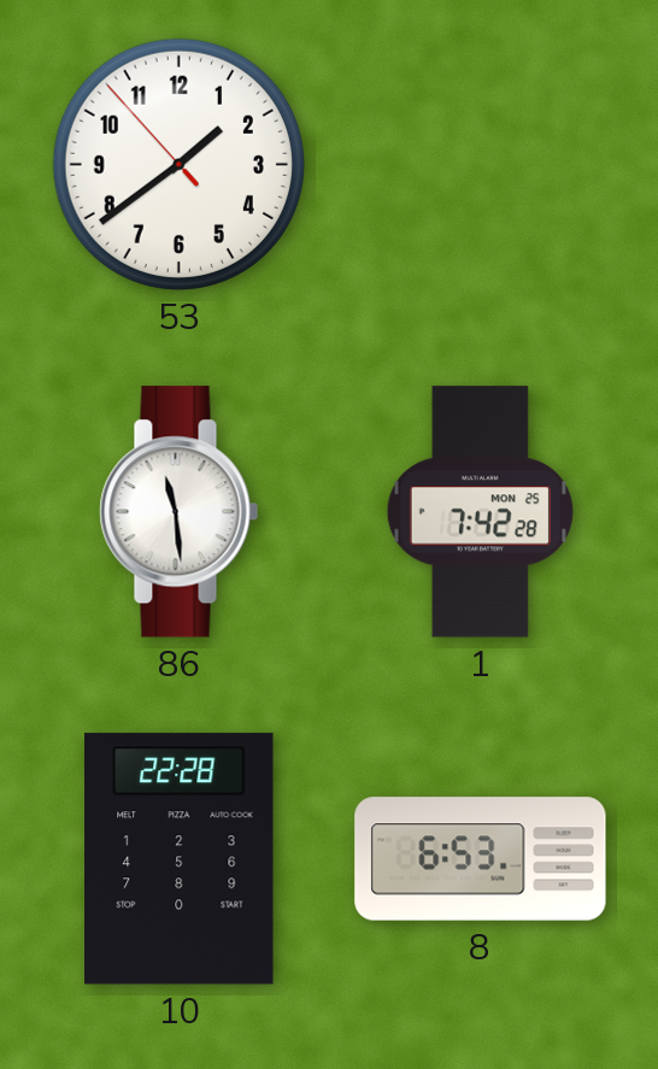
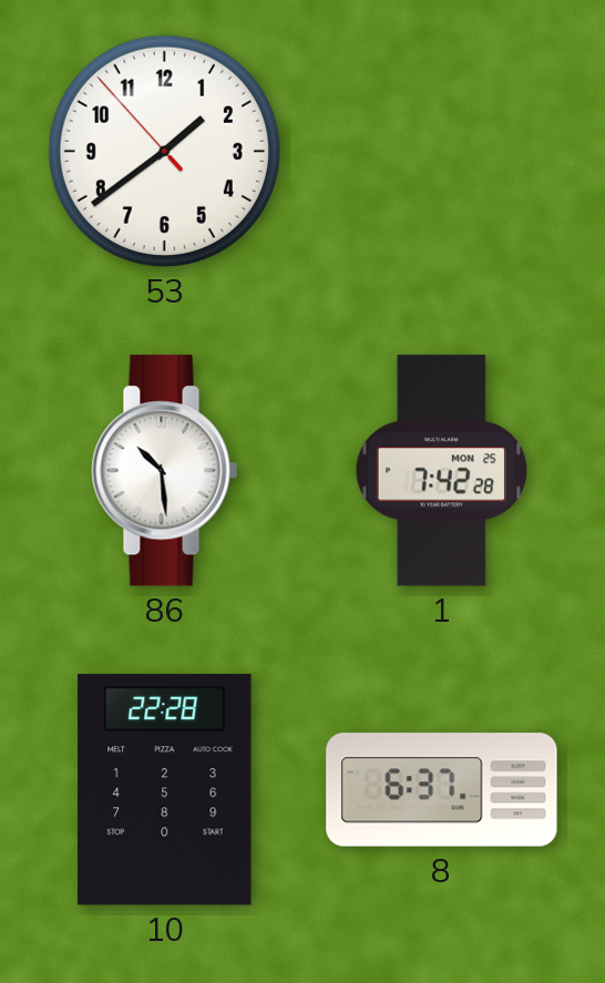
86: 11:29 -> 10:29 (165, 471)
8: 6:53 -> 6:37 (442, 790)
